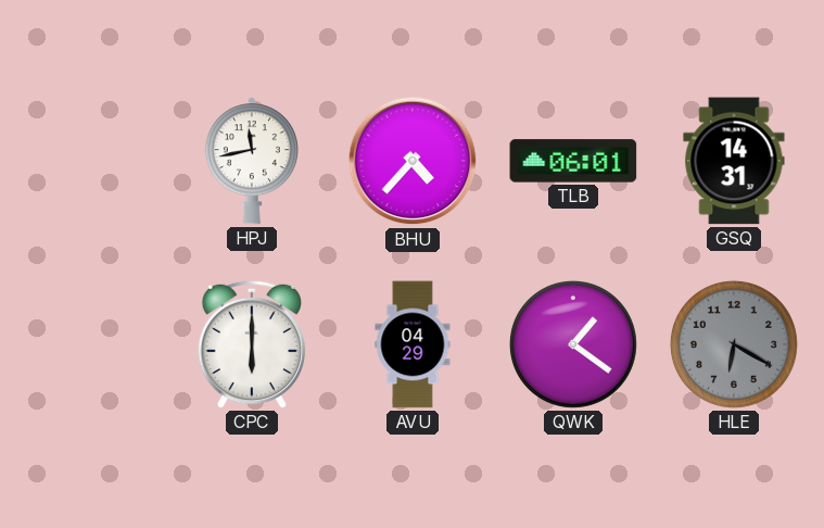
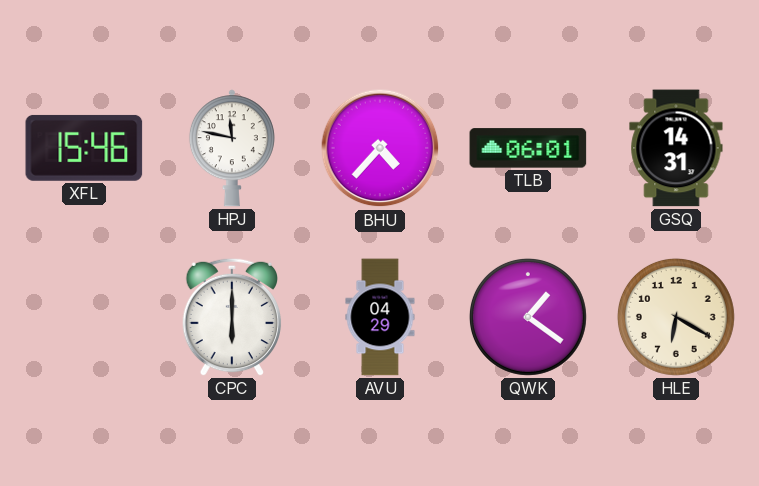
XFL: none -> 15:46 (84, 148)
HPJ: 11:43 -> 11:47 (232, 148)
HLE dial: grey -> cream (676, 317)
